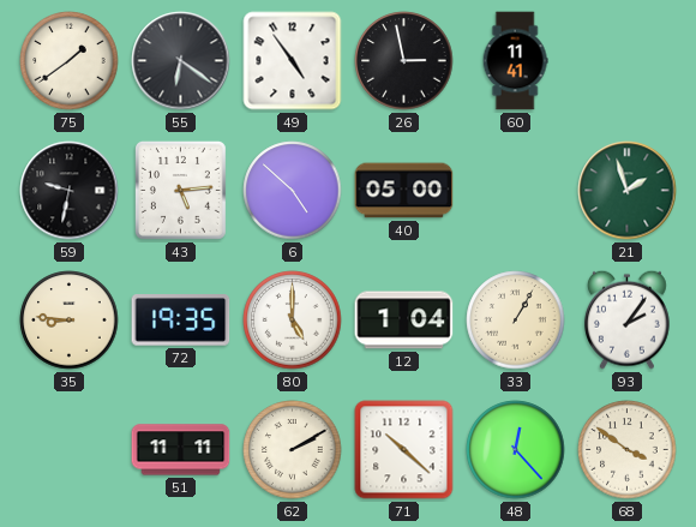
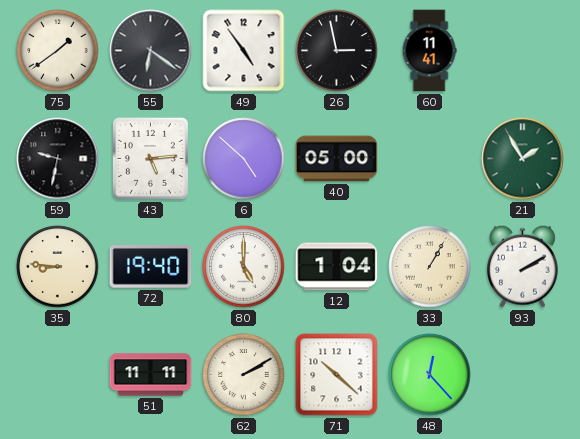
21: 1:57 -> 1:55 (523, 159)
72: 19:35 -> 19:40 (151, 267)
93: 2:06 -> 2:10 (522, 266)
68: 3:51 -> none (628, 450)
